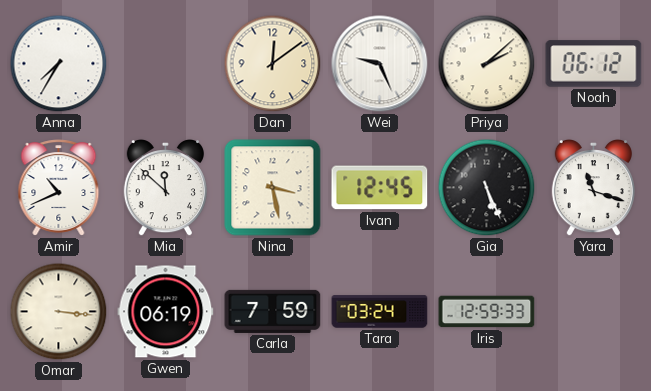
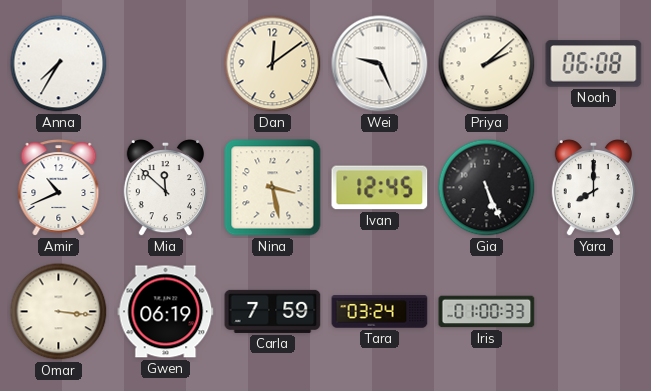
Noah: 06:12 -> 06:08 (594, 64)
Yara: 11:18 -> 8:00 (593, 188)
Iris: 12:59 -> 01:00 (487, 312)
